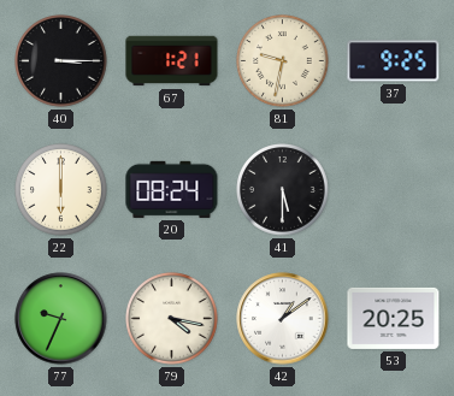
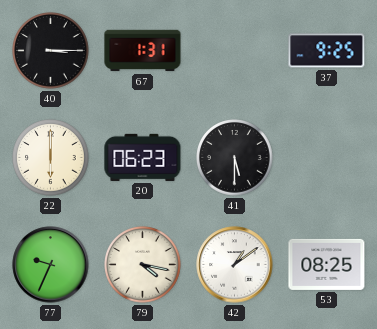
67: 1:21 -> 1:31 (143, 51)
81: 9:32 -> none (283, 61)
20: 08:24 -> 06:23 (143, 157)
53: 20:25 -> 08:25 (327, 264)
